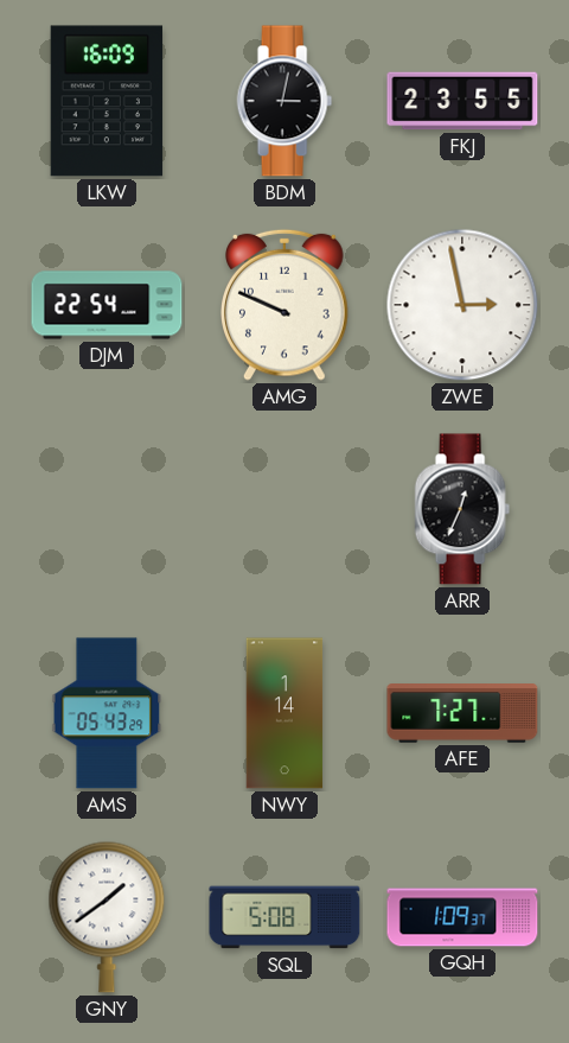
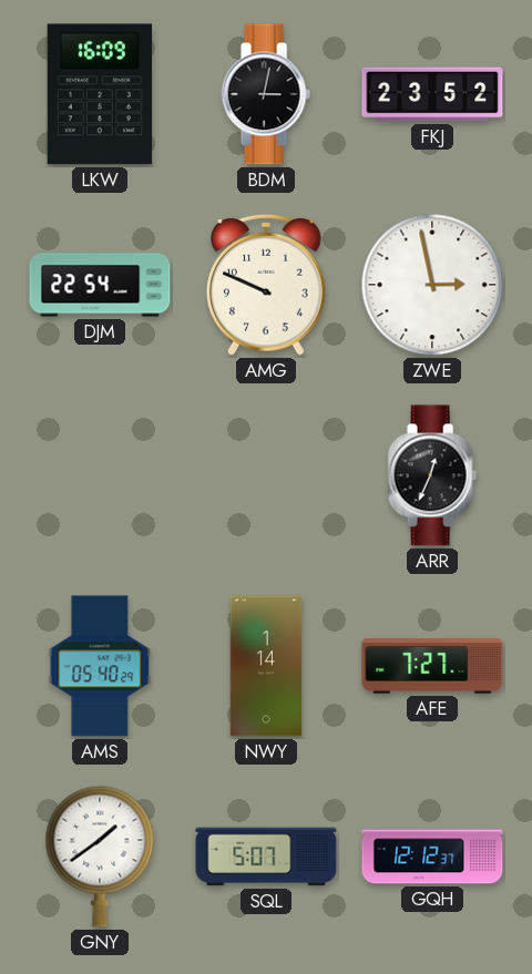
FKJ: 23:55 -> 23:52 (432, 94)
AMS: 05:43 -> 05:40 (100, 666)
SQL: 5:08 -> 5:07 (266, 857)
GQH: 1:09 -> 12:12 (432, 857)
